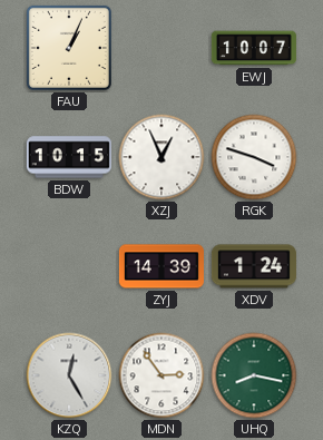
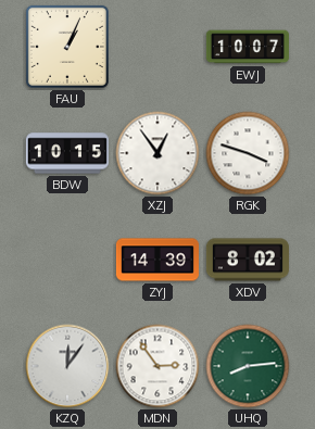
XZJ: 12:56 -> 12:54 (157, 153)
XDV: 1:24 -> 8:02 (248, 260)
KZQ: 12:25 -> 12:06 (67, 366)
UHQ: 8:17 -> 8:14 (248, 366)
